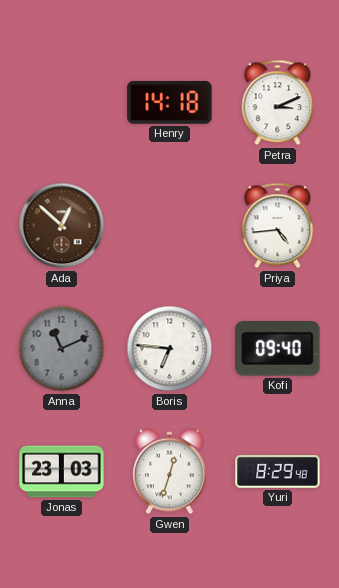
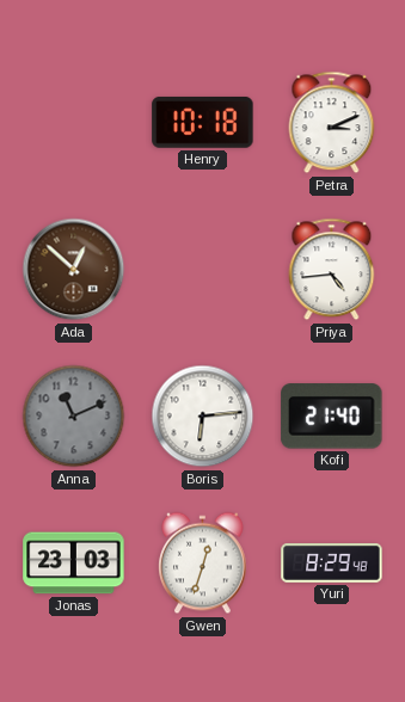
Henry: 14:18 -> 10:18 (203, 122)
Boris: 6:46 -> 6:14 (203, 417)
Kofi: 09:40 -> 21:40 (332, 417)
